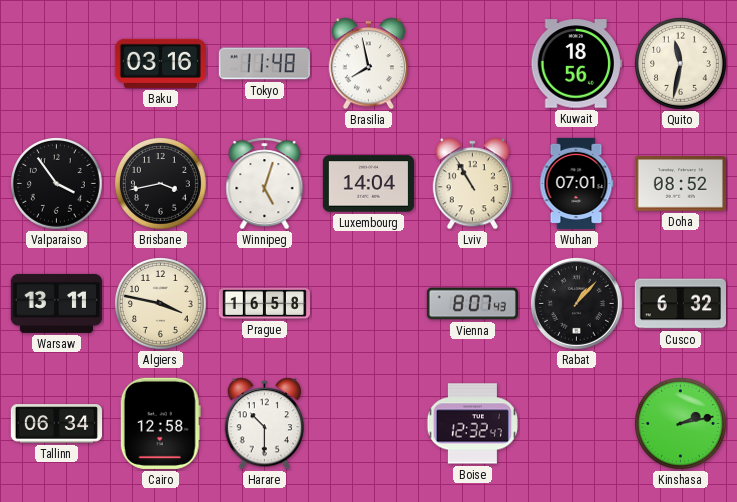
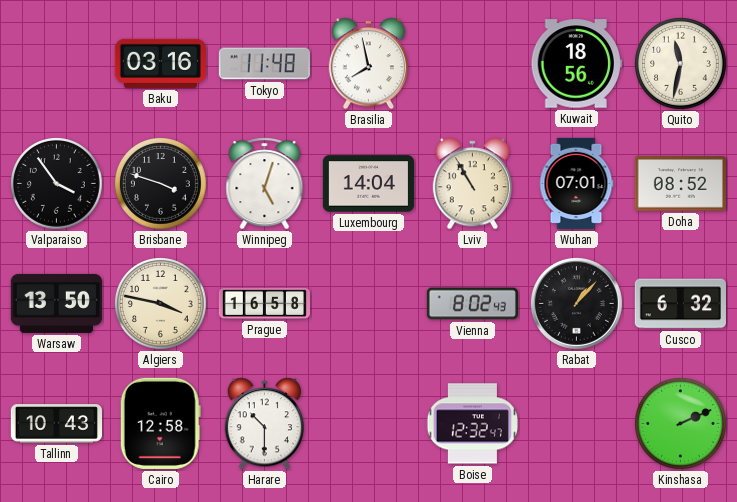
Brisbane: 3:43 -> 3:48 (161, 184)
Warsaw: 13:11 -> 13:50 (56, 303)
Vienna: 8:07 -> 8:02 (472, 304)
Tallinn: 06:34 -> 10:43 (56, 424)
Kinshasa: 2:13 -> 2:11 (681, 424)
